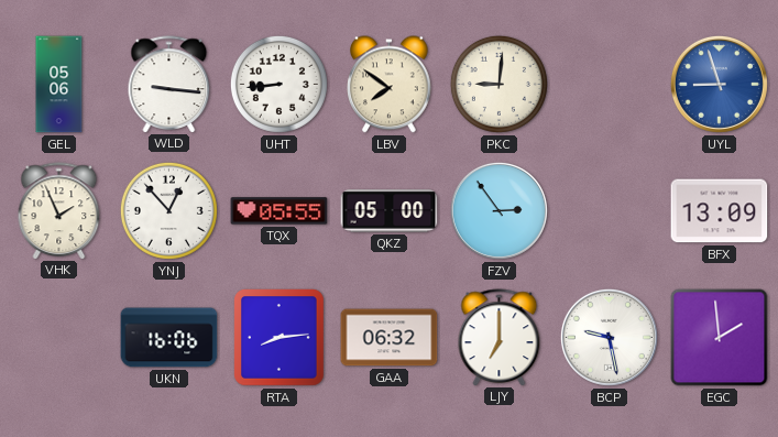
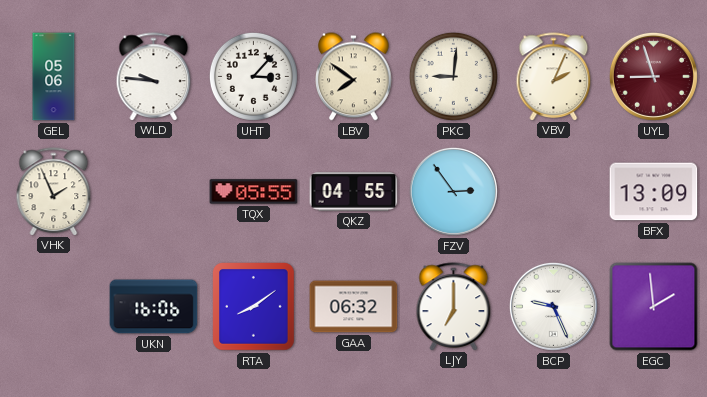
WLD: 9:16 -> 9:46 (154, 76)
UHT: 8:44 -> 3:07 (253, 76)
VBV: none -> 2:04 (554, 76)
UYL dial: blue -> burgundy (653, 76)
YNJ: 12:53 -> none (168, 210)
QKZ: 05:00 -> 04:55 (354, 192)
RTA: 8:14 -> 8:09 (254, 307)
BCP: 9:28 -> 9:26 (553, 306)
